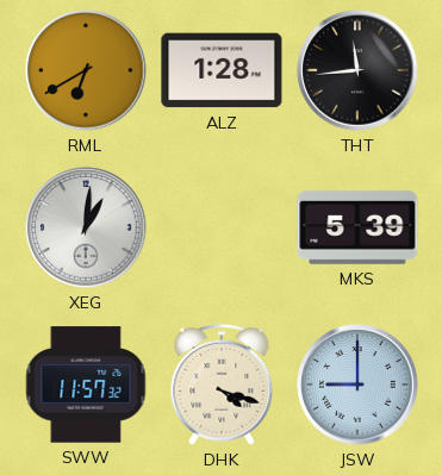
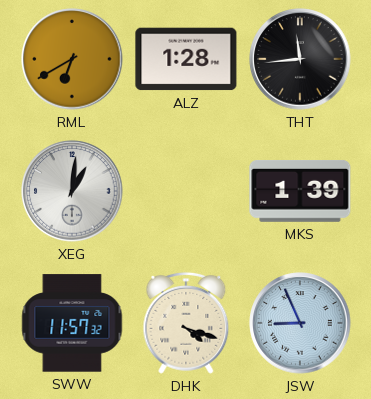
MKS: 5:39 -> 1:39 (300, 191)
JSW: 9:00 -> 8:56 (300, 323)
